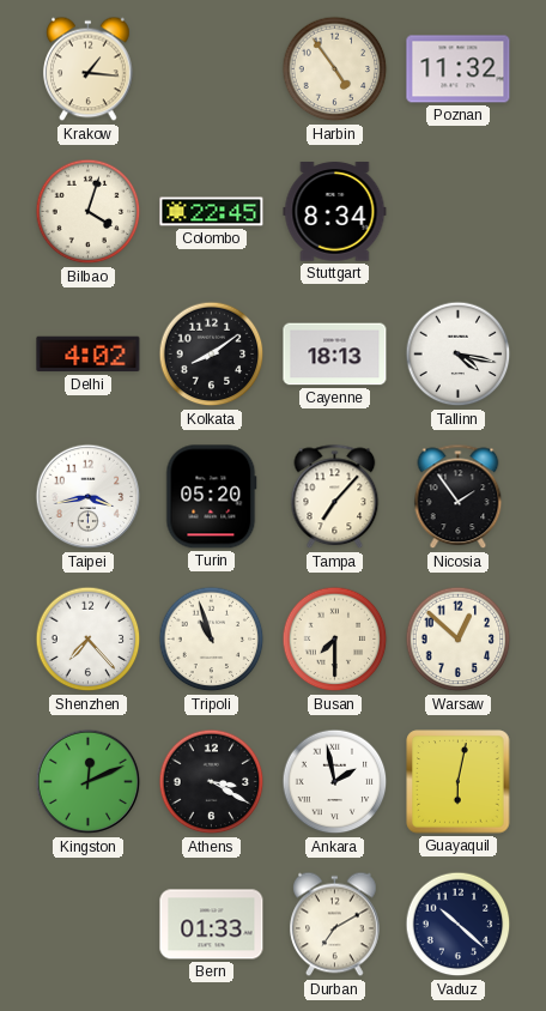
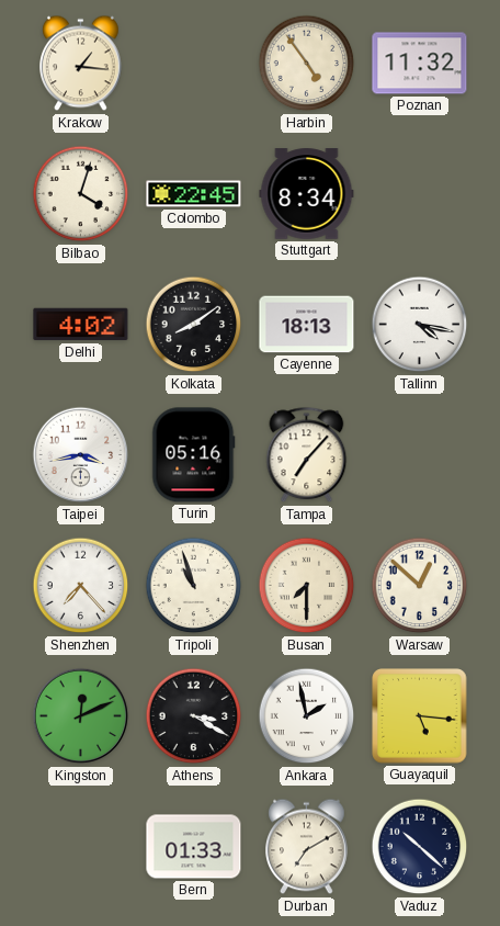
Turin: 05:20 -> 05:16 (194, 455)
Nicosia: 1:54 -> none (459, 497)
Guayaquil: 6:02 -> 5:16 (420, 716)
